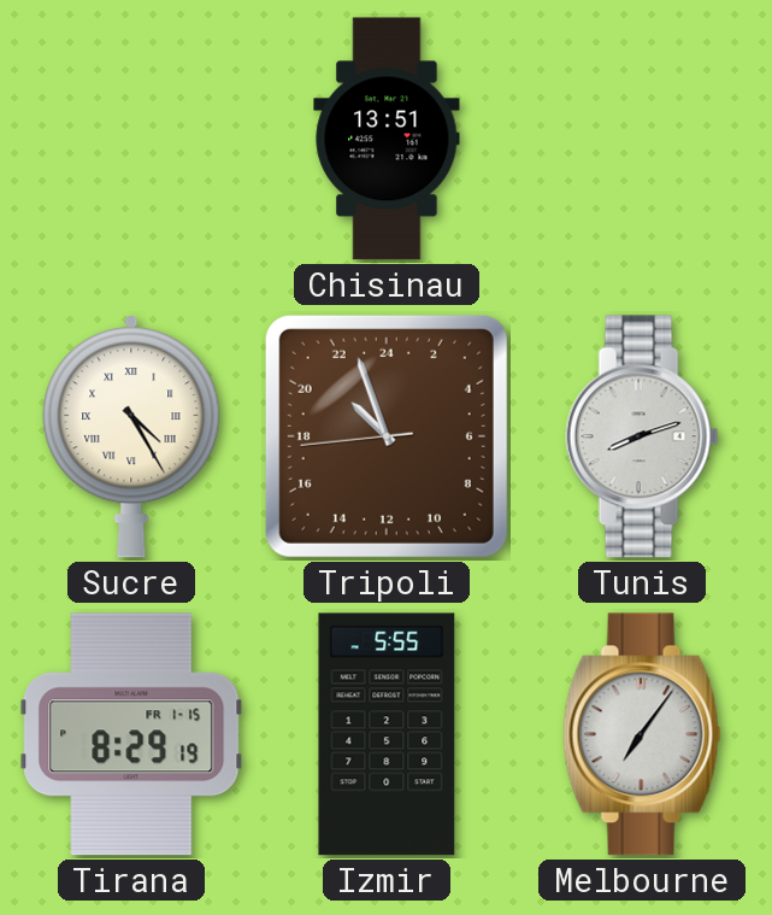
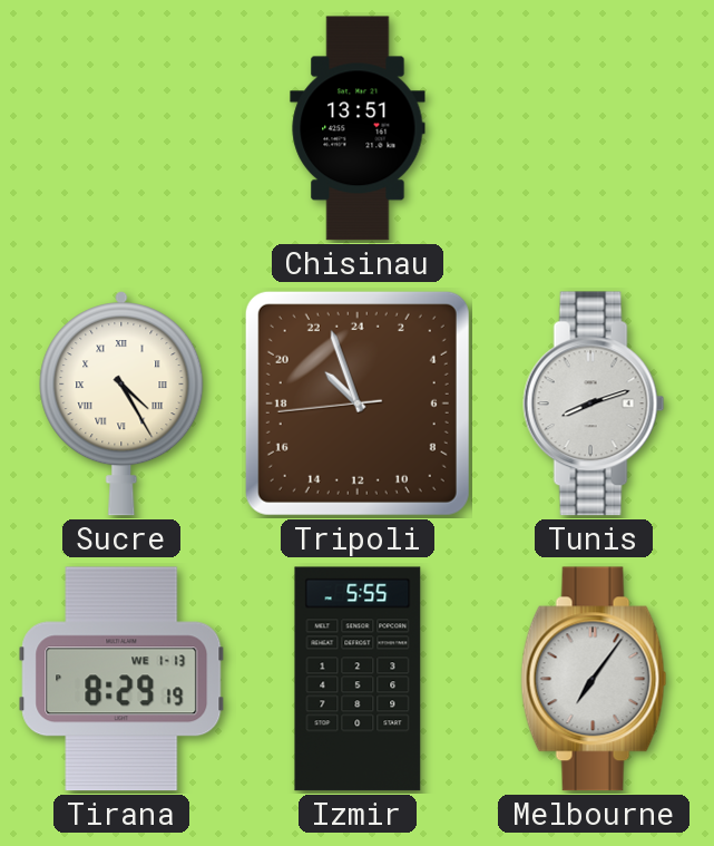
Tirana date: FR 1-15 -> WE 1-13 (121, 679)
